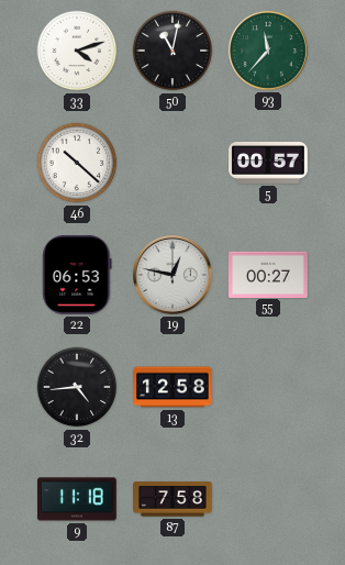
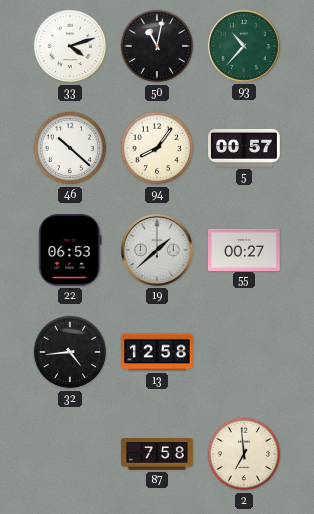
93: 11:37 -> 10:37 (244, 46)
94: none -> 8:06 (157, 148)
19: 12:47 -> 1:38 (157, 250)
9: 11:18 -> none (78, 499)
2: none -> 6:59 (244, 454)
